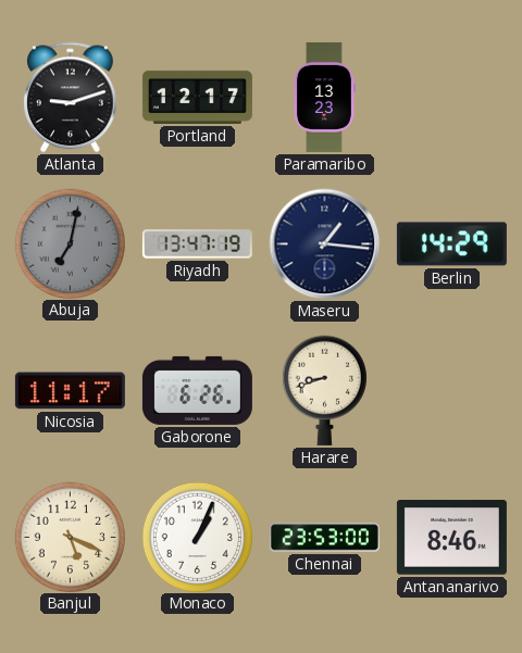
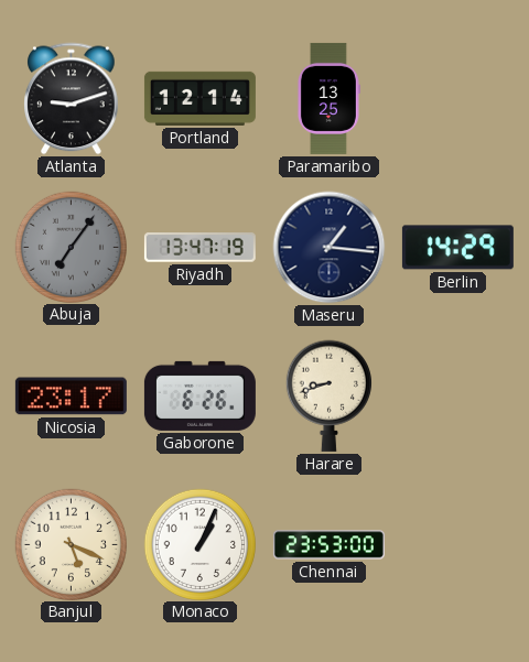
Portland: 12:17 -> 12:14 (199, 98)
Paramaribo: 13:23 -> 13:25 (328, 98)
Abuja: 7:02 -> 7:06 (71, 247)
Nicosia: 11:17 -> 23:17 (71, 397)
Antananarivo: 8:46 -> none (451, 538)
